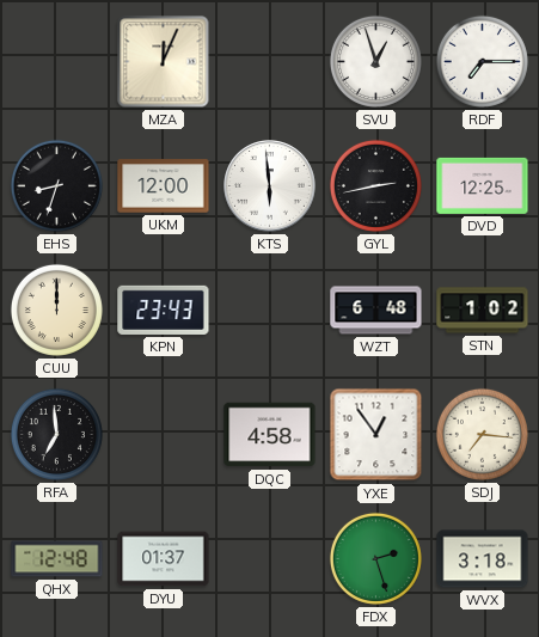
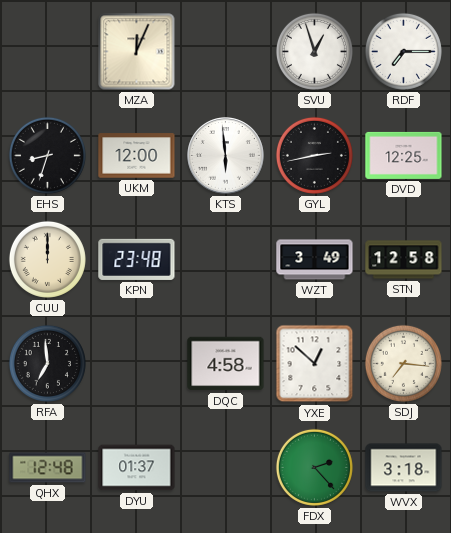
KPN: 23:43 -> 23:48 (137, 259)
WZT: 6:48 -> 3:49 (315, 260)
STN: 1:02 -> 12:58 (404, 260)
YXE: 12:54 -> 12:52 (315, 364)
FDX: 2:27 -> 2:23 (314, 467)
